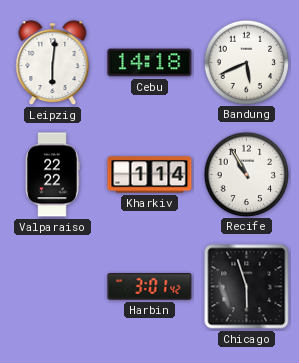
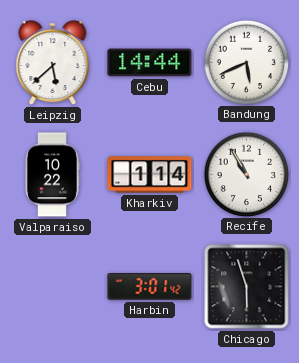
Leipzig: 6:01 -> 5:38 (53, 63)
Cebu: 14:18 -> 14:44 (150, 63)
Valparaiso: 22:22 -> 10:22 (52, 175)
